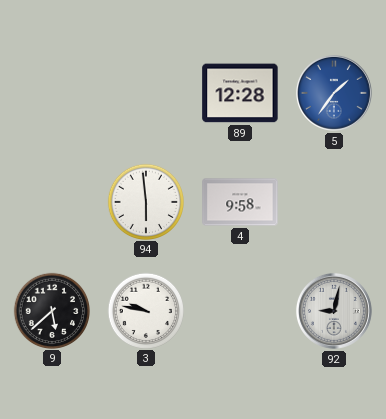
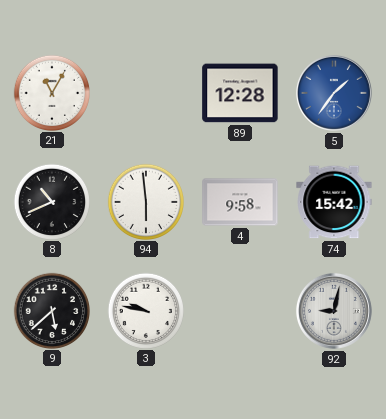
21: none -> 11:05 (51, 92)
8: none -> 10:41 (51, 201)
74: none -> 15:42 (334, 202)
